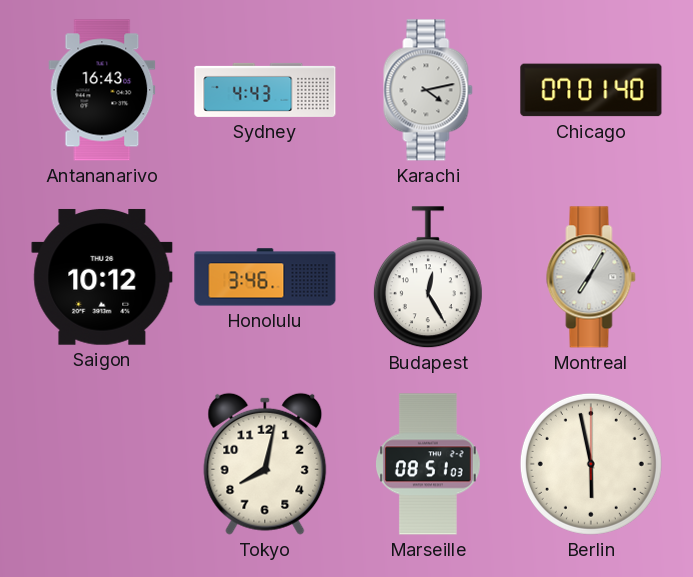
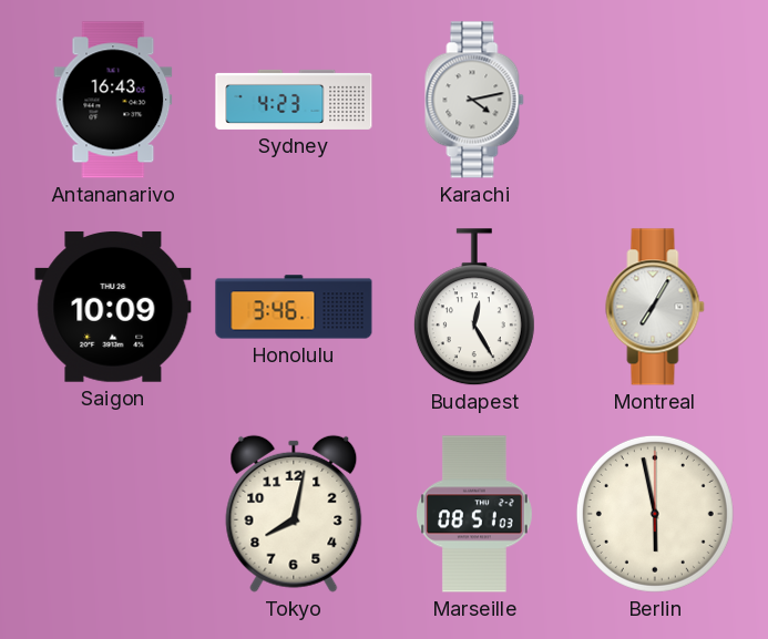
Sydney: 4:43 -> 4:23 (294, 100)
Chicago: 07:01 -> none (591, 90)
Saigon: 10:12 -> 10:09 (113, 307)
